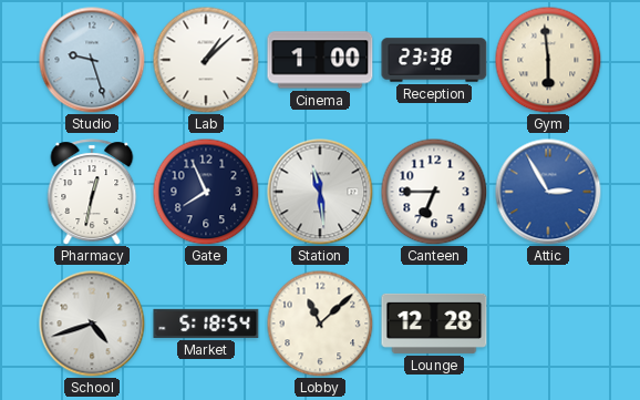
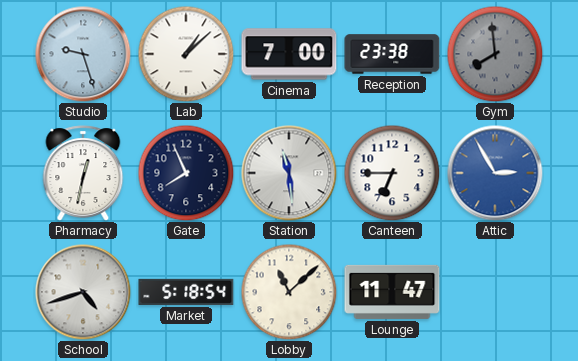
Cinema: 1:00 -> 7:00 (289, 54)
Gym: 5:59 -> 7:59 (495, 54)
Gym dial: cream -> grey (495, 54)
Lounge: 12:28 -> 11:47 (392, 292)
